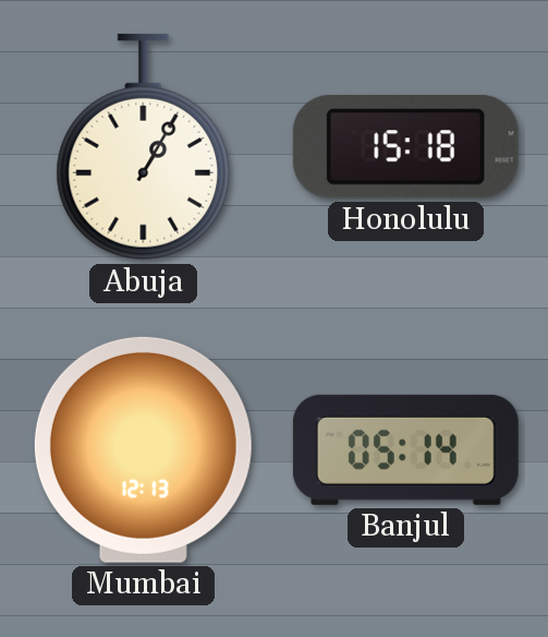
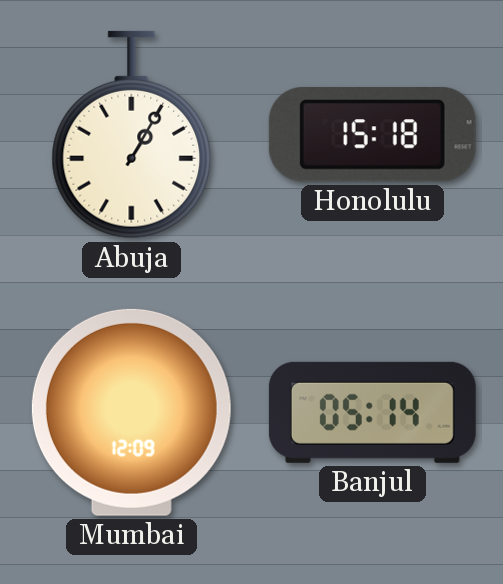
Mumbai: 12:13 -> 12:09 (131, 412)
